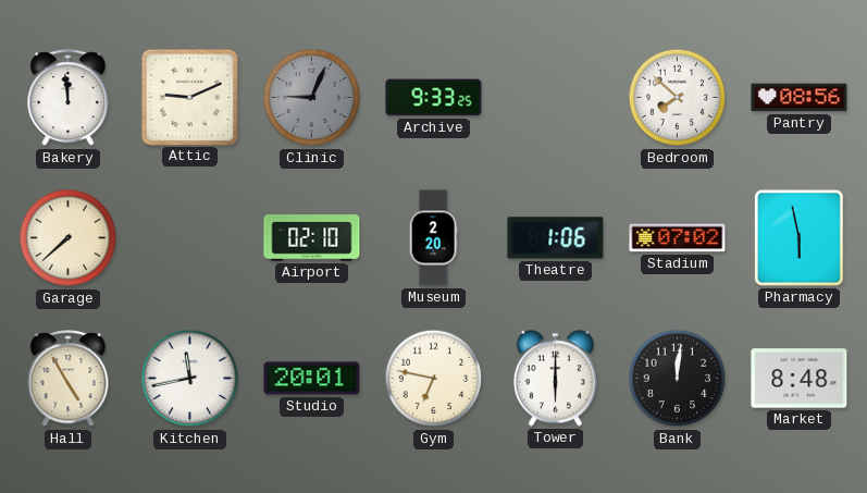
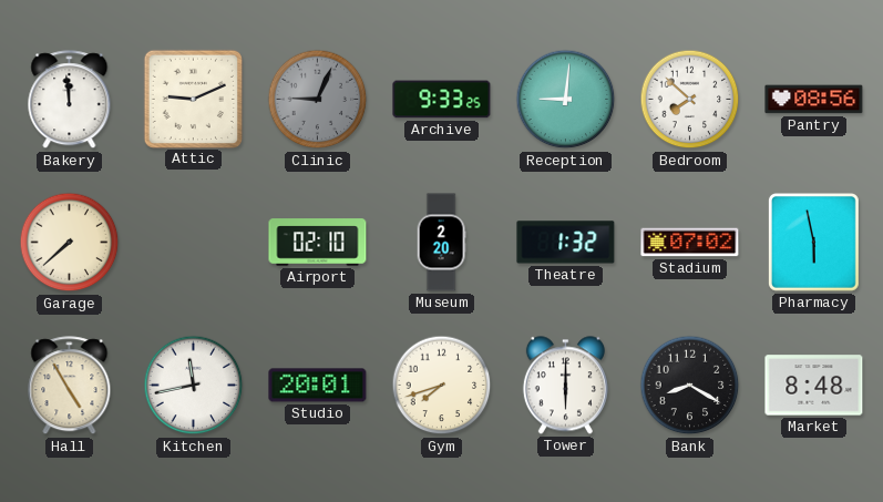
Reception: none -> 9:01 (566, 100)
Theatre: 1:06 -> 1:32 (566, 243)
Gym: 6:47 -> 7:42 (442, 386)
Bank: 12:01 -> 8:20 (690, 386)
